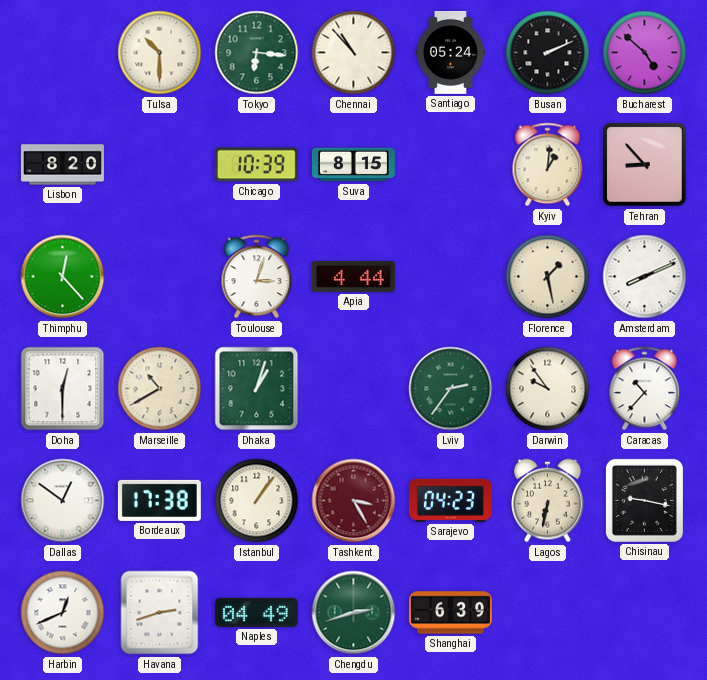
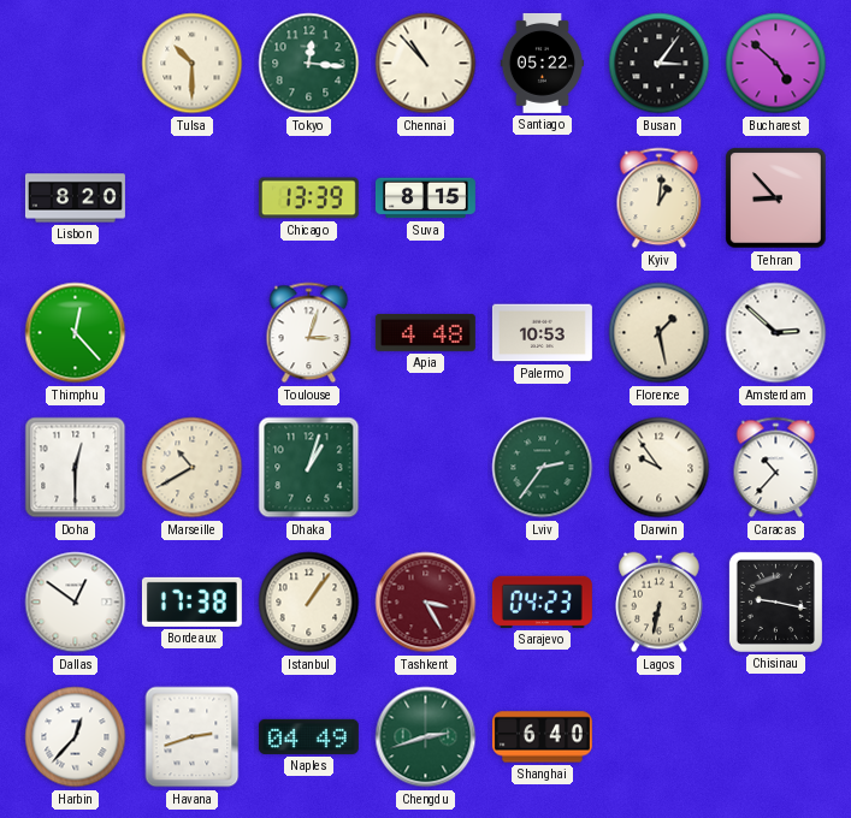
Tokyo: 6:16 -> 12:16 (309, 64)
Santiago: 05:24 -> 05:22 (542, 63)
Busan: 2:11 -> 3:06 (660, 64)
Chicago: 10:39 -> 13:39 (308, 198)
Apia: 4:44 -> 4:48 (425, 332)
Palermo: none -> 10:53 (542, 333)
Amsterdam: 8:11 -> 2:52 (776, 333)
Harbin: 12:41 -> 12:37 (76, 737)
Shanghai: 6:39 -> 6:40 (542, 737)
